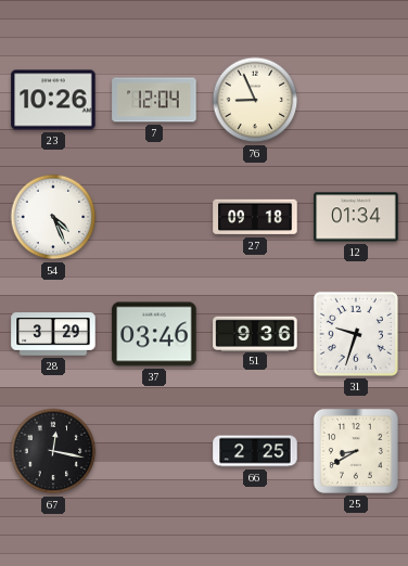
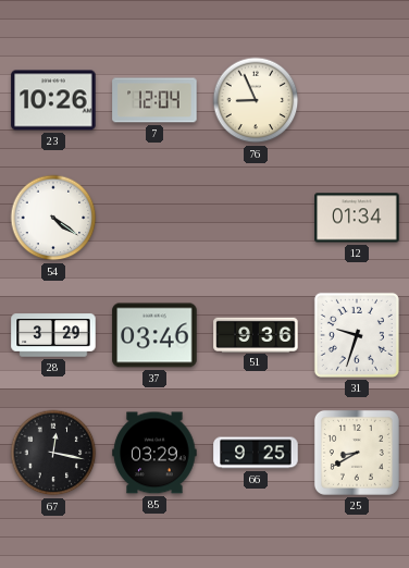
54: 4:26 -> 4:21 (53, 218)
27: 09:18 -> none (255, 217)
85: none -> 03:29 (154, 453)
66: 2:25 -> 9:25 (256, 453)
